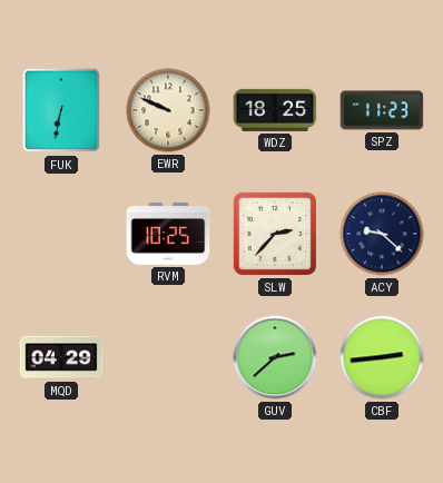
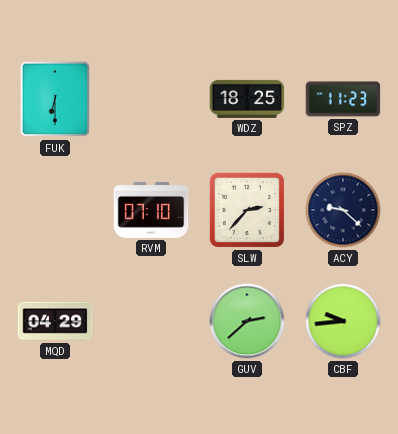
FUK: 6:32 -> 6:30 (54, 99)
EWR: 9:49 -> none (168, 110)
RVM: 10:25 -> 07:10 (151, 210)
CBF: 2:44 -> 9:44 (343, 321)
